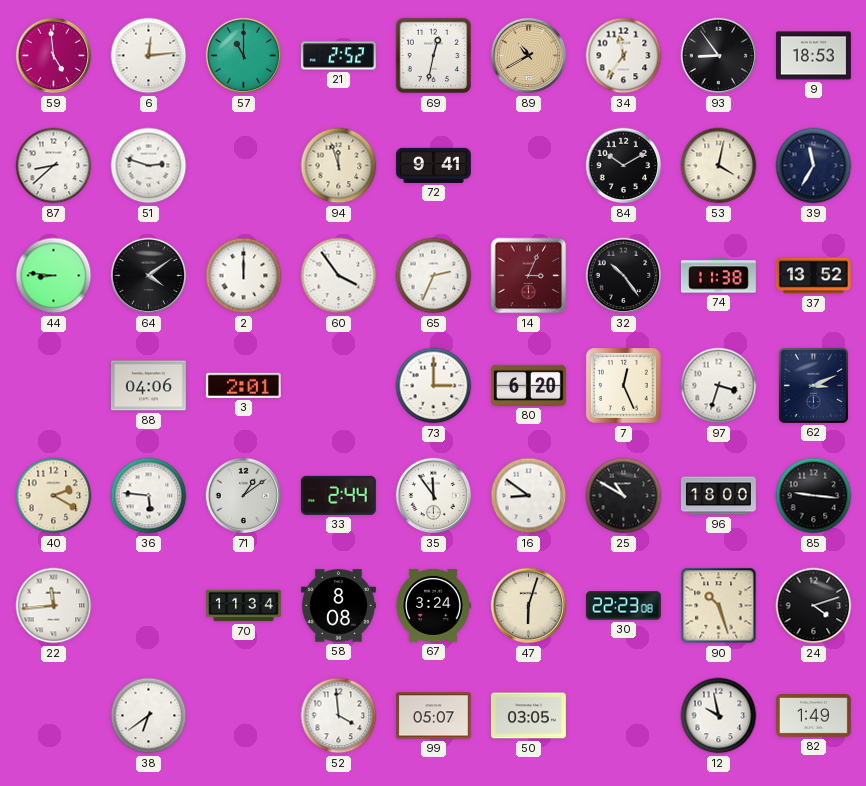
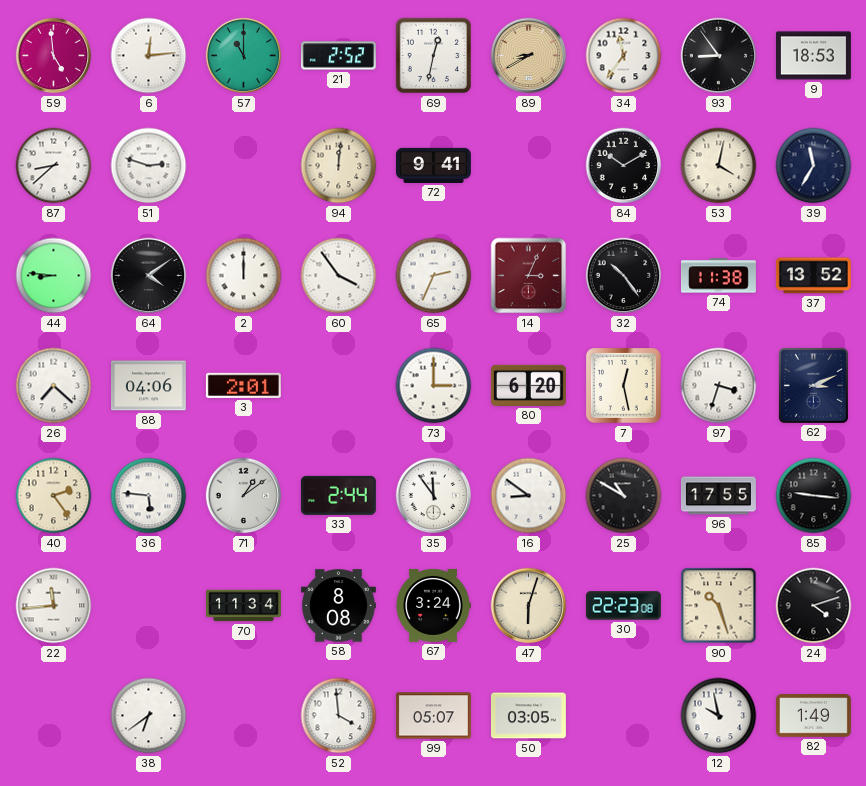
89: 10:40 -> 8:40 (529, 56)
94: 11:57 -> 12:01 (339, 166)
26: none -> 7:22 (54, 386)
7: 12:26 -> 12:28 (623, 385)
40: 2:20 -> 2:24 (54, 496)
96: 18:00 -> 17:55 (718, 496)
